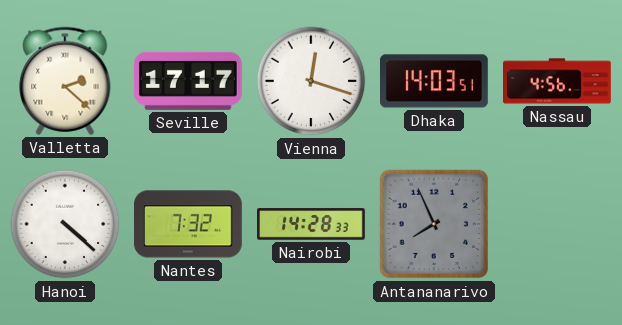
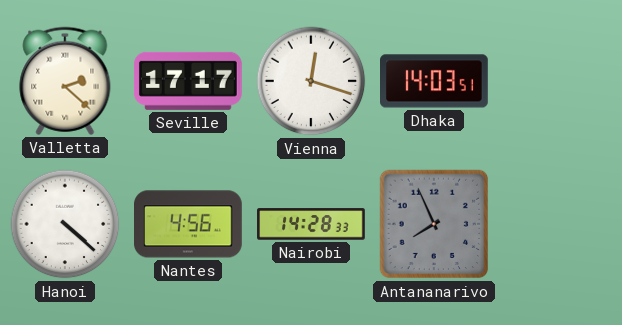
Nassau: 4:56 -> none (558, 81)
Nantes: 7:32 -> 4:56 (189, 224)
